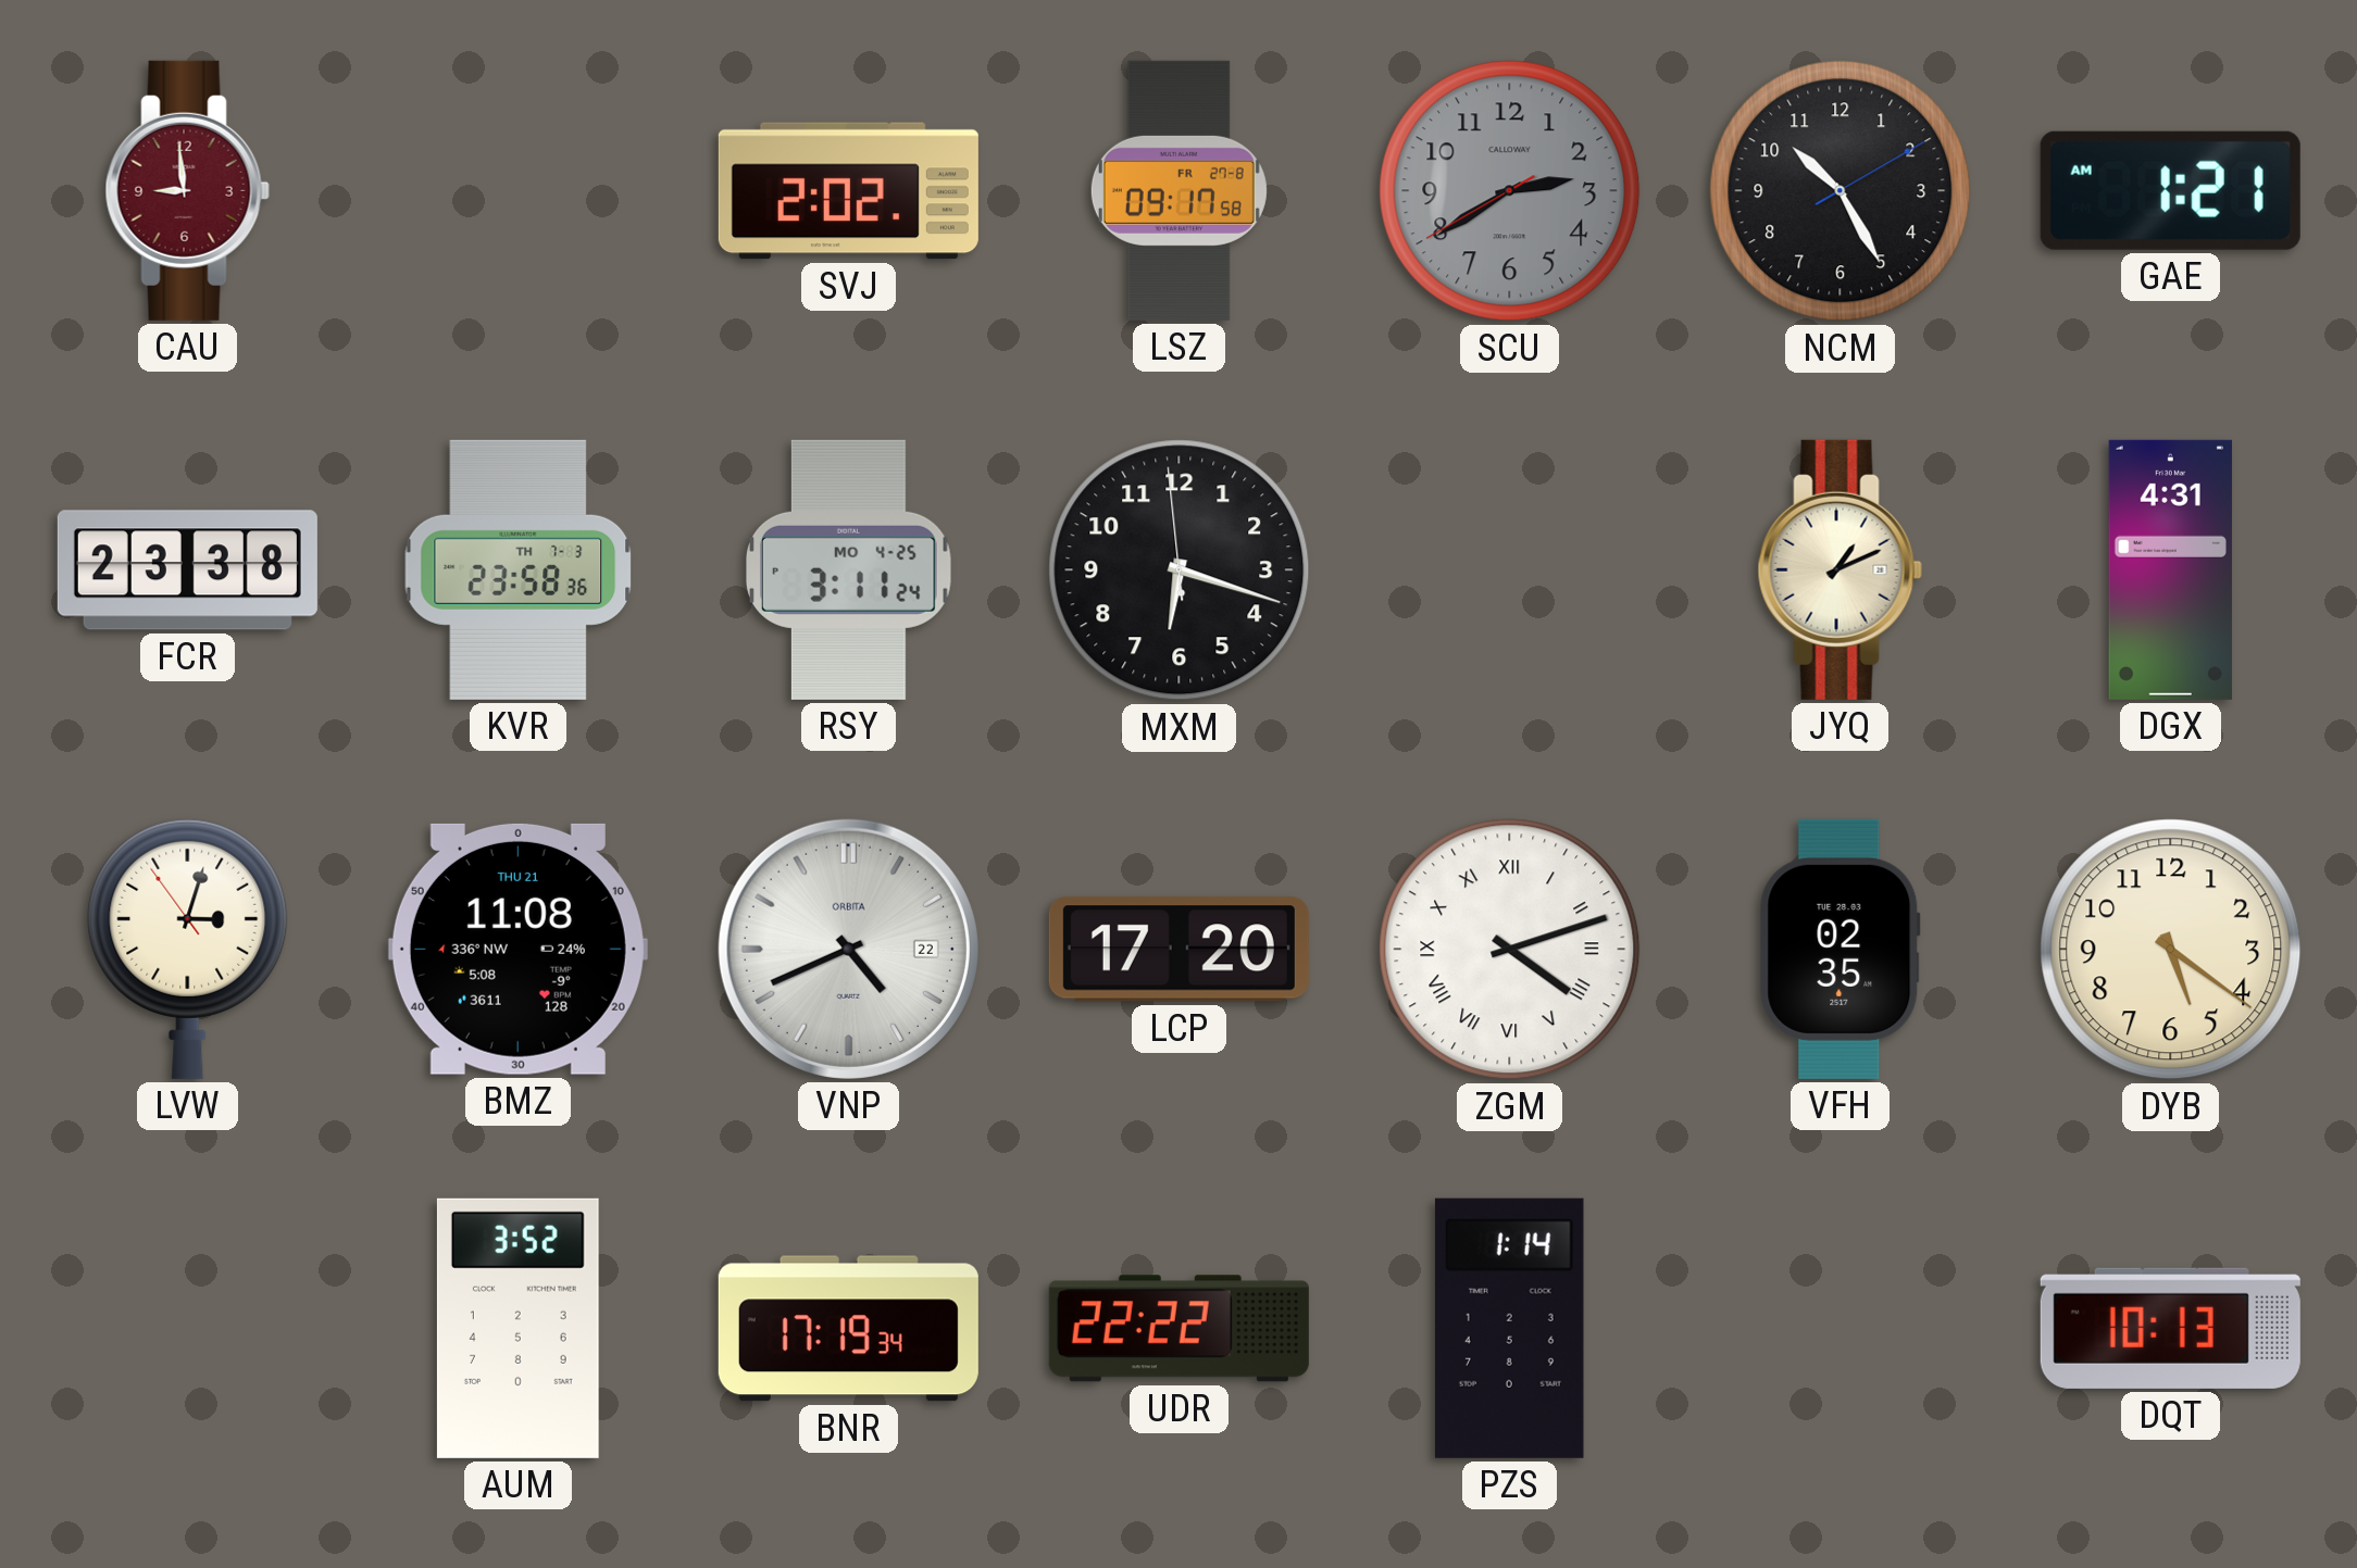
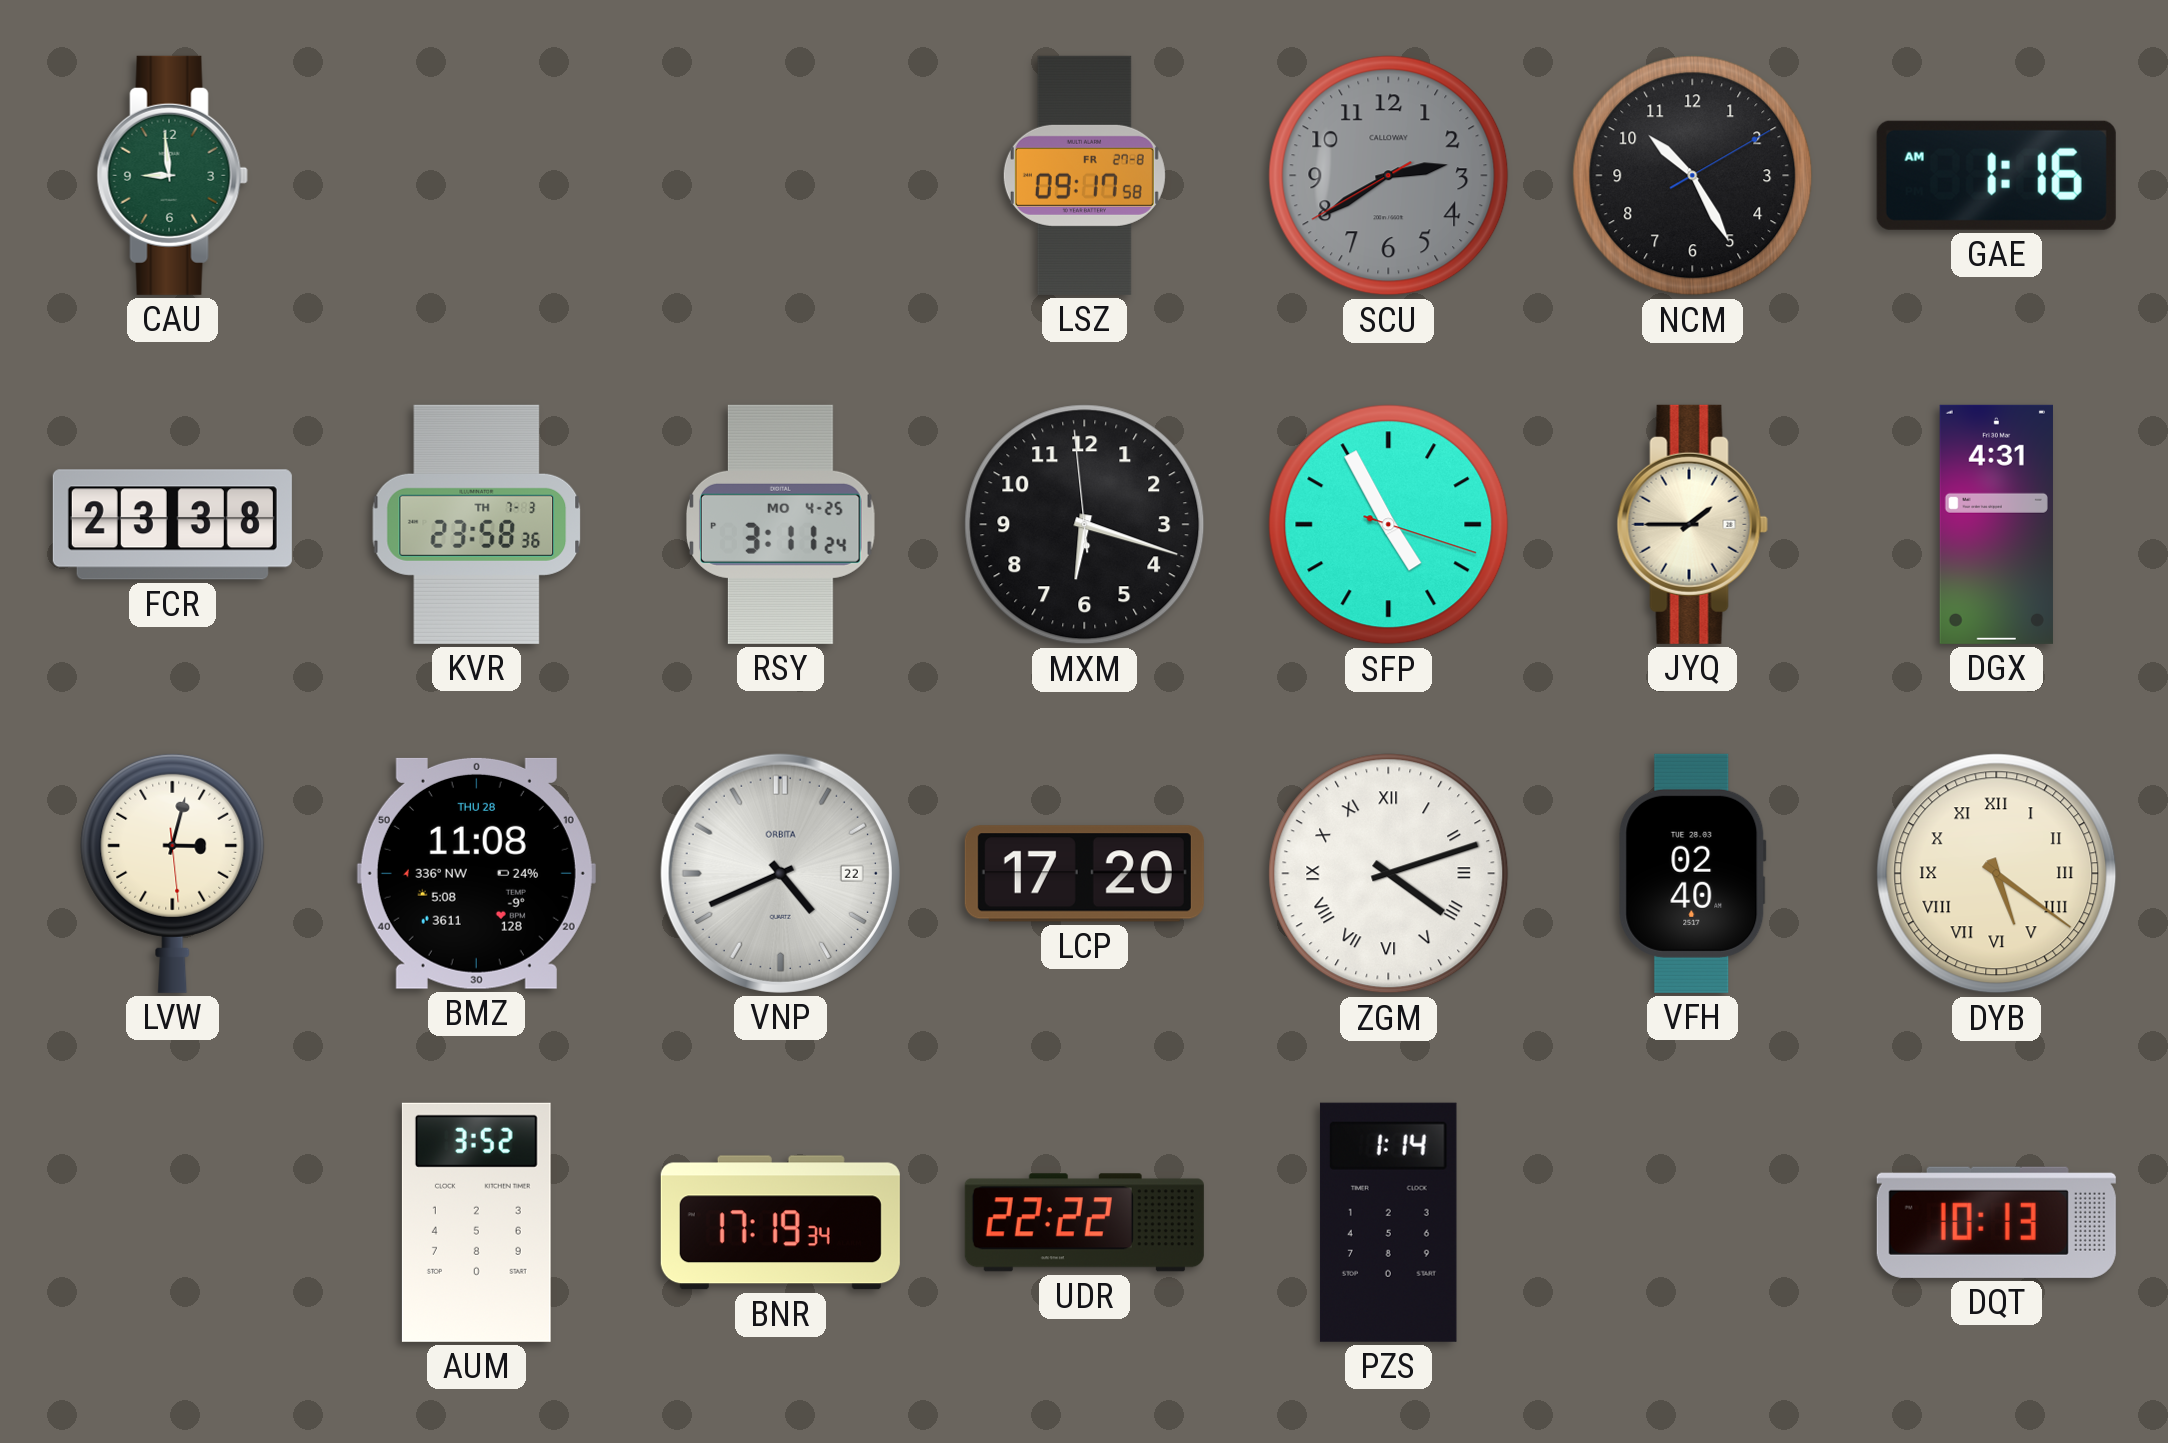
CAU dial: burgundy -> green (172, 175)
SVJ: 2:02 -> none (848, 191)
GAE: 1:21 -> 1:16 (1996, 175)
SFP: none -> 4:55 (1389, 525)
JYQ: 1:11 -> 1:45 (1692, 524)
LVW: 3:02:54 -> 3:02:29 (173, 873)
BMZ date: THU 21 -> THU 28 (476, 873)
VFH: 02:35 -> 02:40 (1693, 873)
DYB numerals: Arabic -> Roman (1997, 874)
